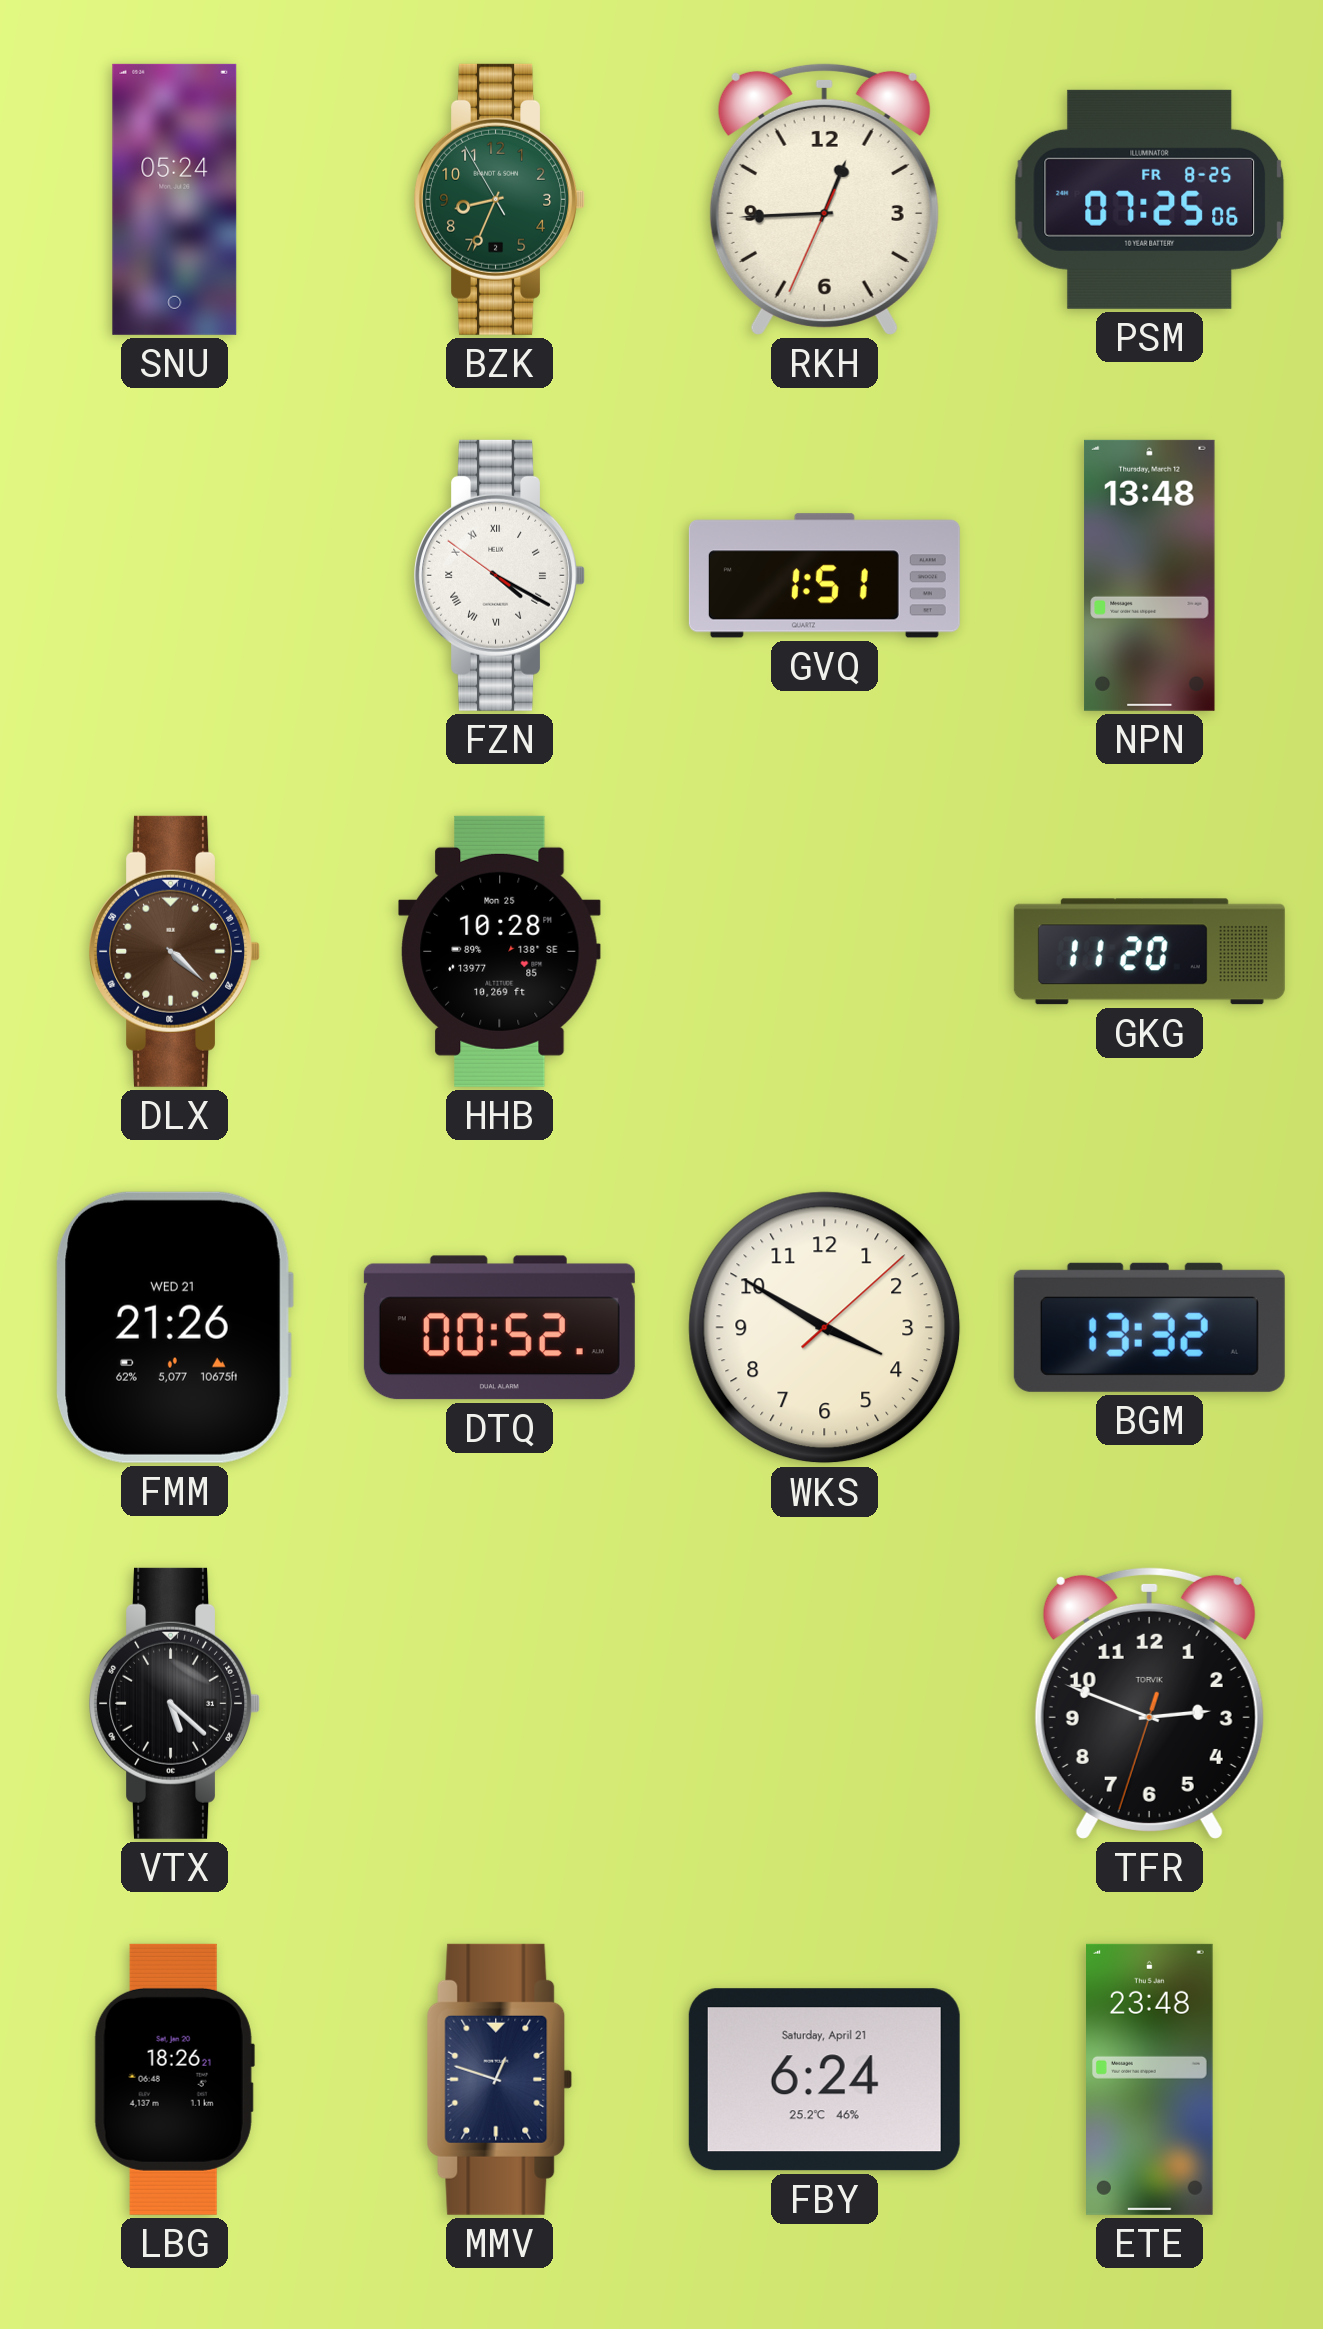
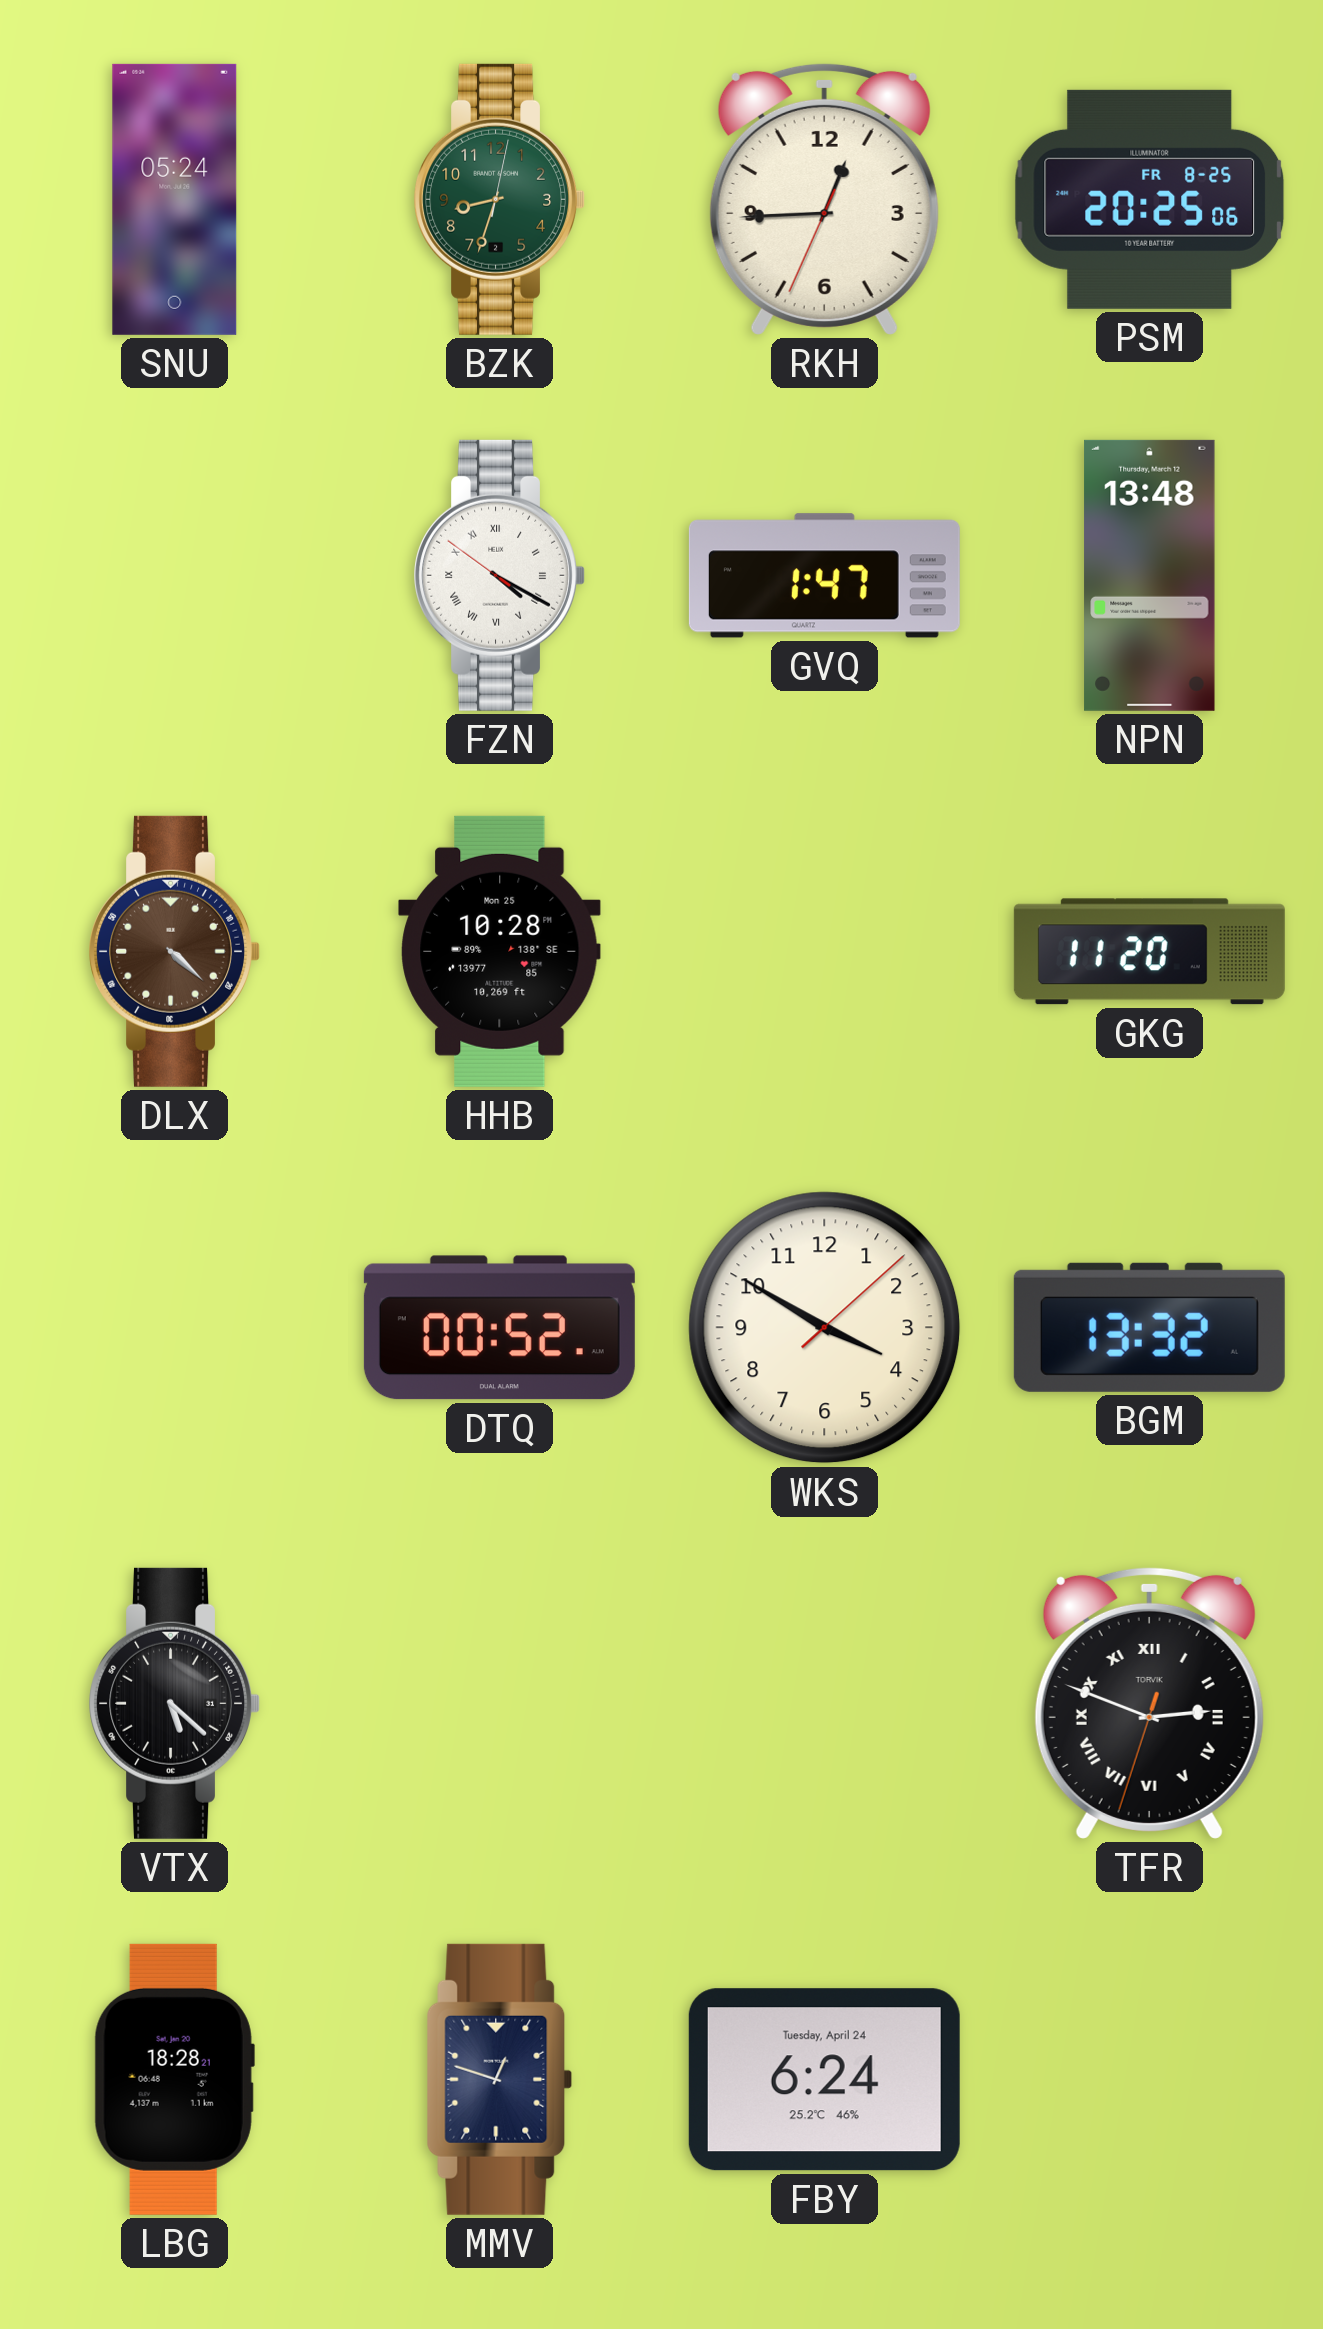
BZK: 8:33:55 -> 8:33:02 (499, 199)
PSM: 07:25 -> 20:25 (1150, 199)
GVQ: 1:51 -> 1:47 (824, 576)
FMM: 21:26 -> none (174, 1327)
TFR numerals: Arabic -> Roman (1149, 1703)
LBG: 18:26 -> 18:28 (174, 2079)
FBY date: Saturday, April 21 -> Tuesday, April 24 (824, 2080)
ETE: 23:48 -> none (1150, 2079)
